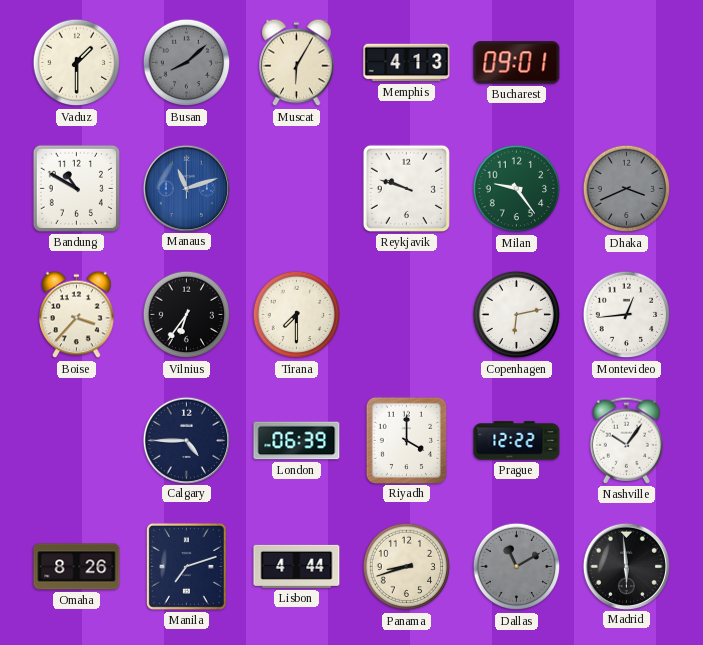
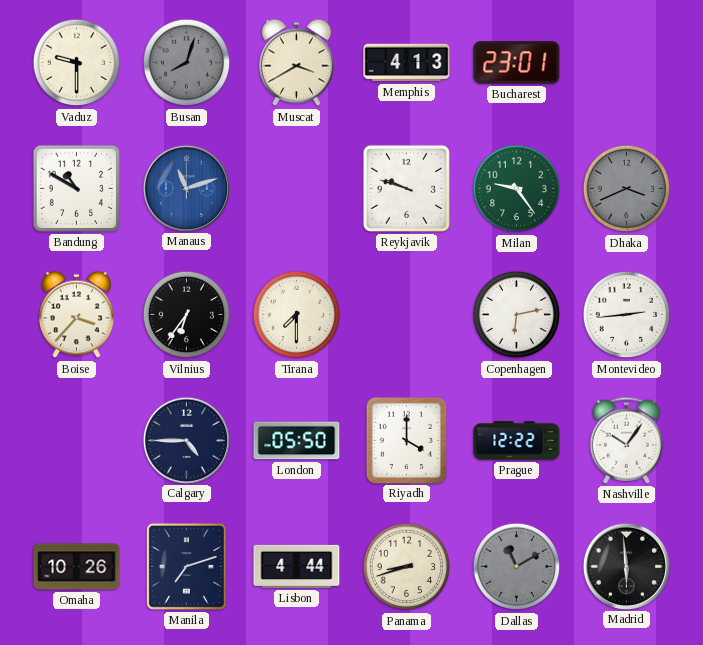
Vaduz: 1:30 -> 9:30 (77, 63)
Busan: 8:08 -> 8:03 (187, 63)
Muscat: 6:05 -> 3:40 (297, 63)
Bucharest: 09:01 -> 23:01 (517, 63)
Montevideo: 12:44 -> 2:44 (627, 315)
London: 06:39 -> 05:50 (297, 441)
Omaha: 8:26 -> 10:26 (77, 567)
